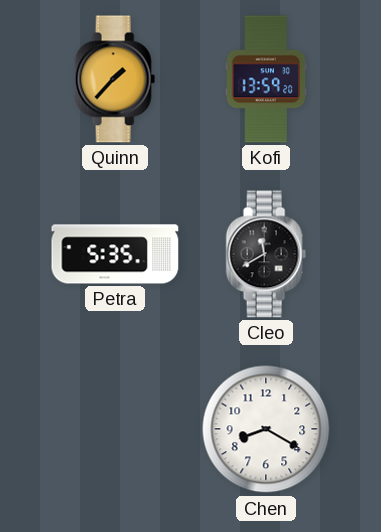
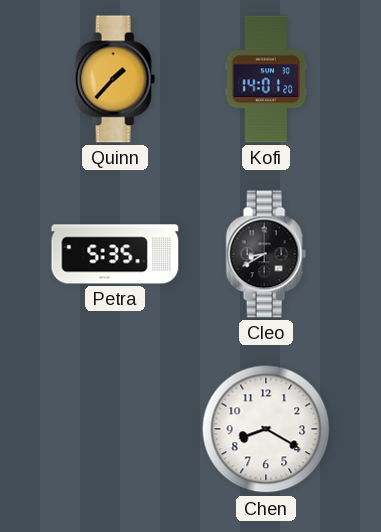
Kofi: 13:59 -> 14:01 (266, 79)
Cleo: 11:40 -> 8:40 (266, 254)
